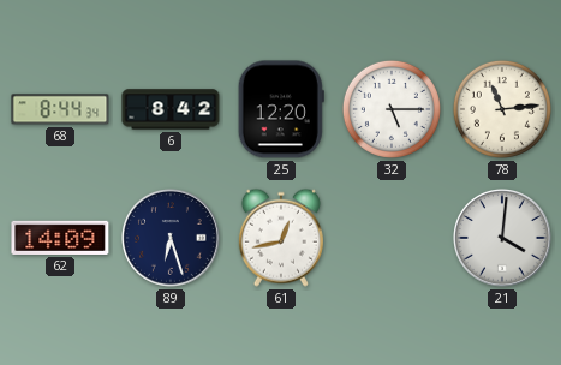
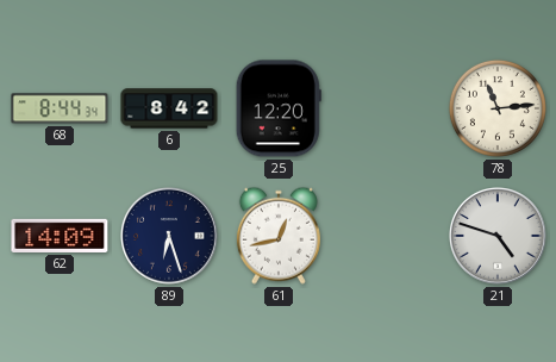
32: 5:15 -> none (392, 109)
21: 4:01 -> 4:48 (499, 237)
